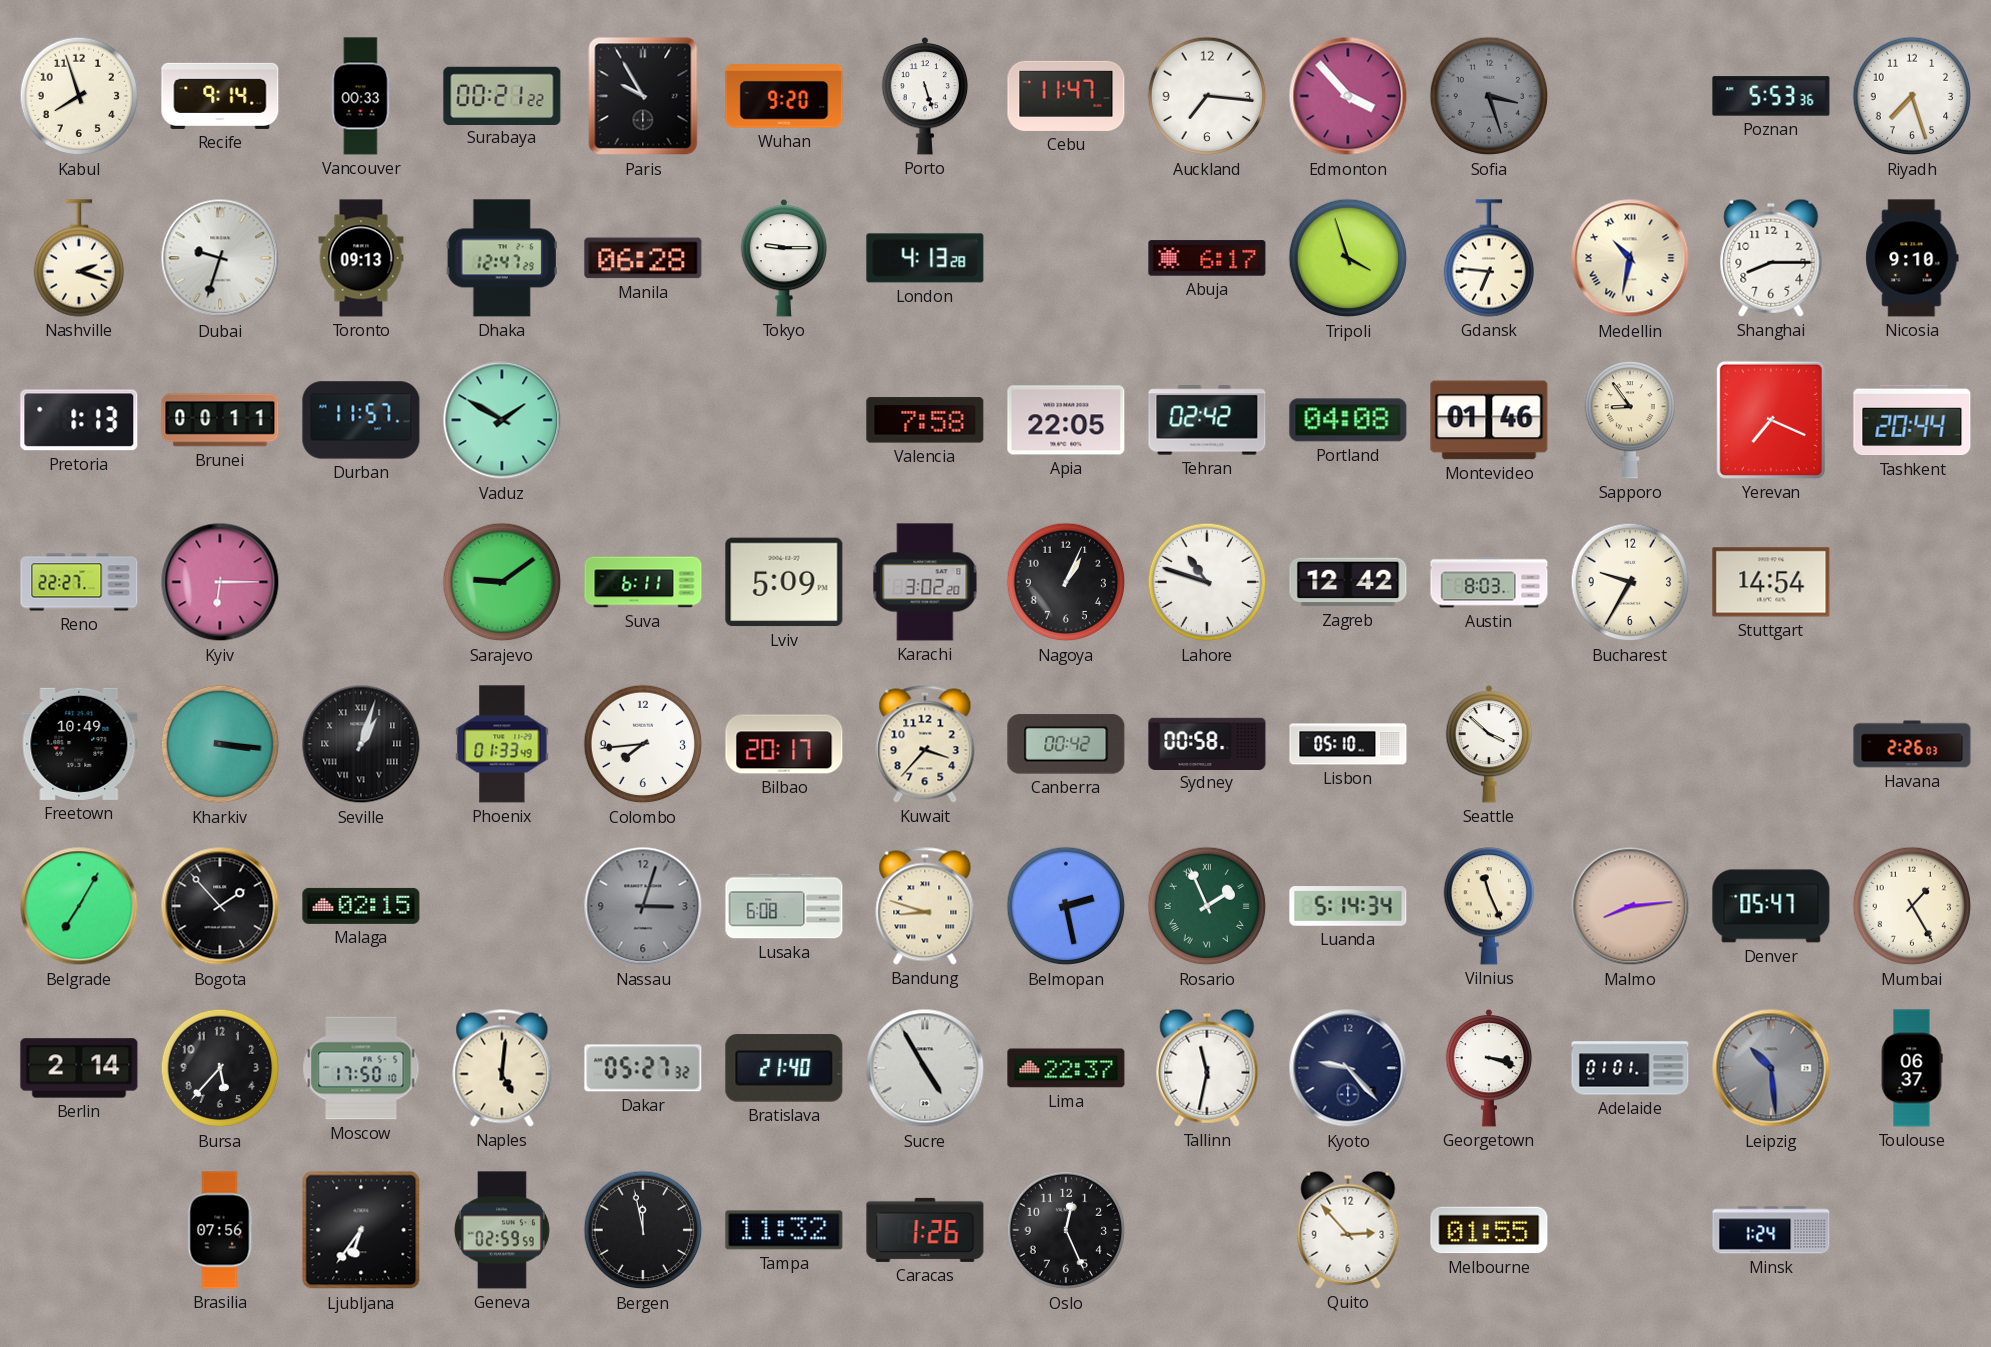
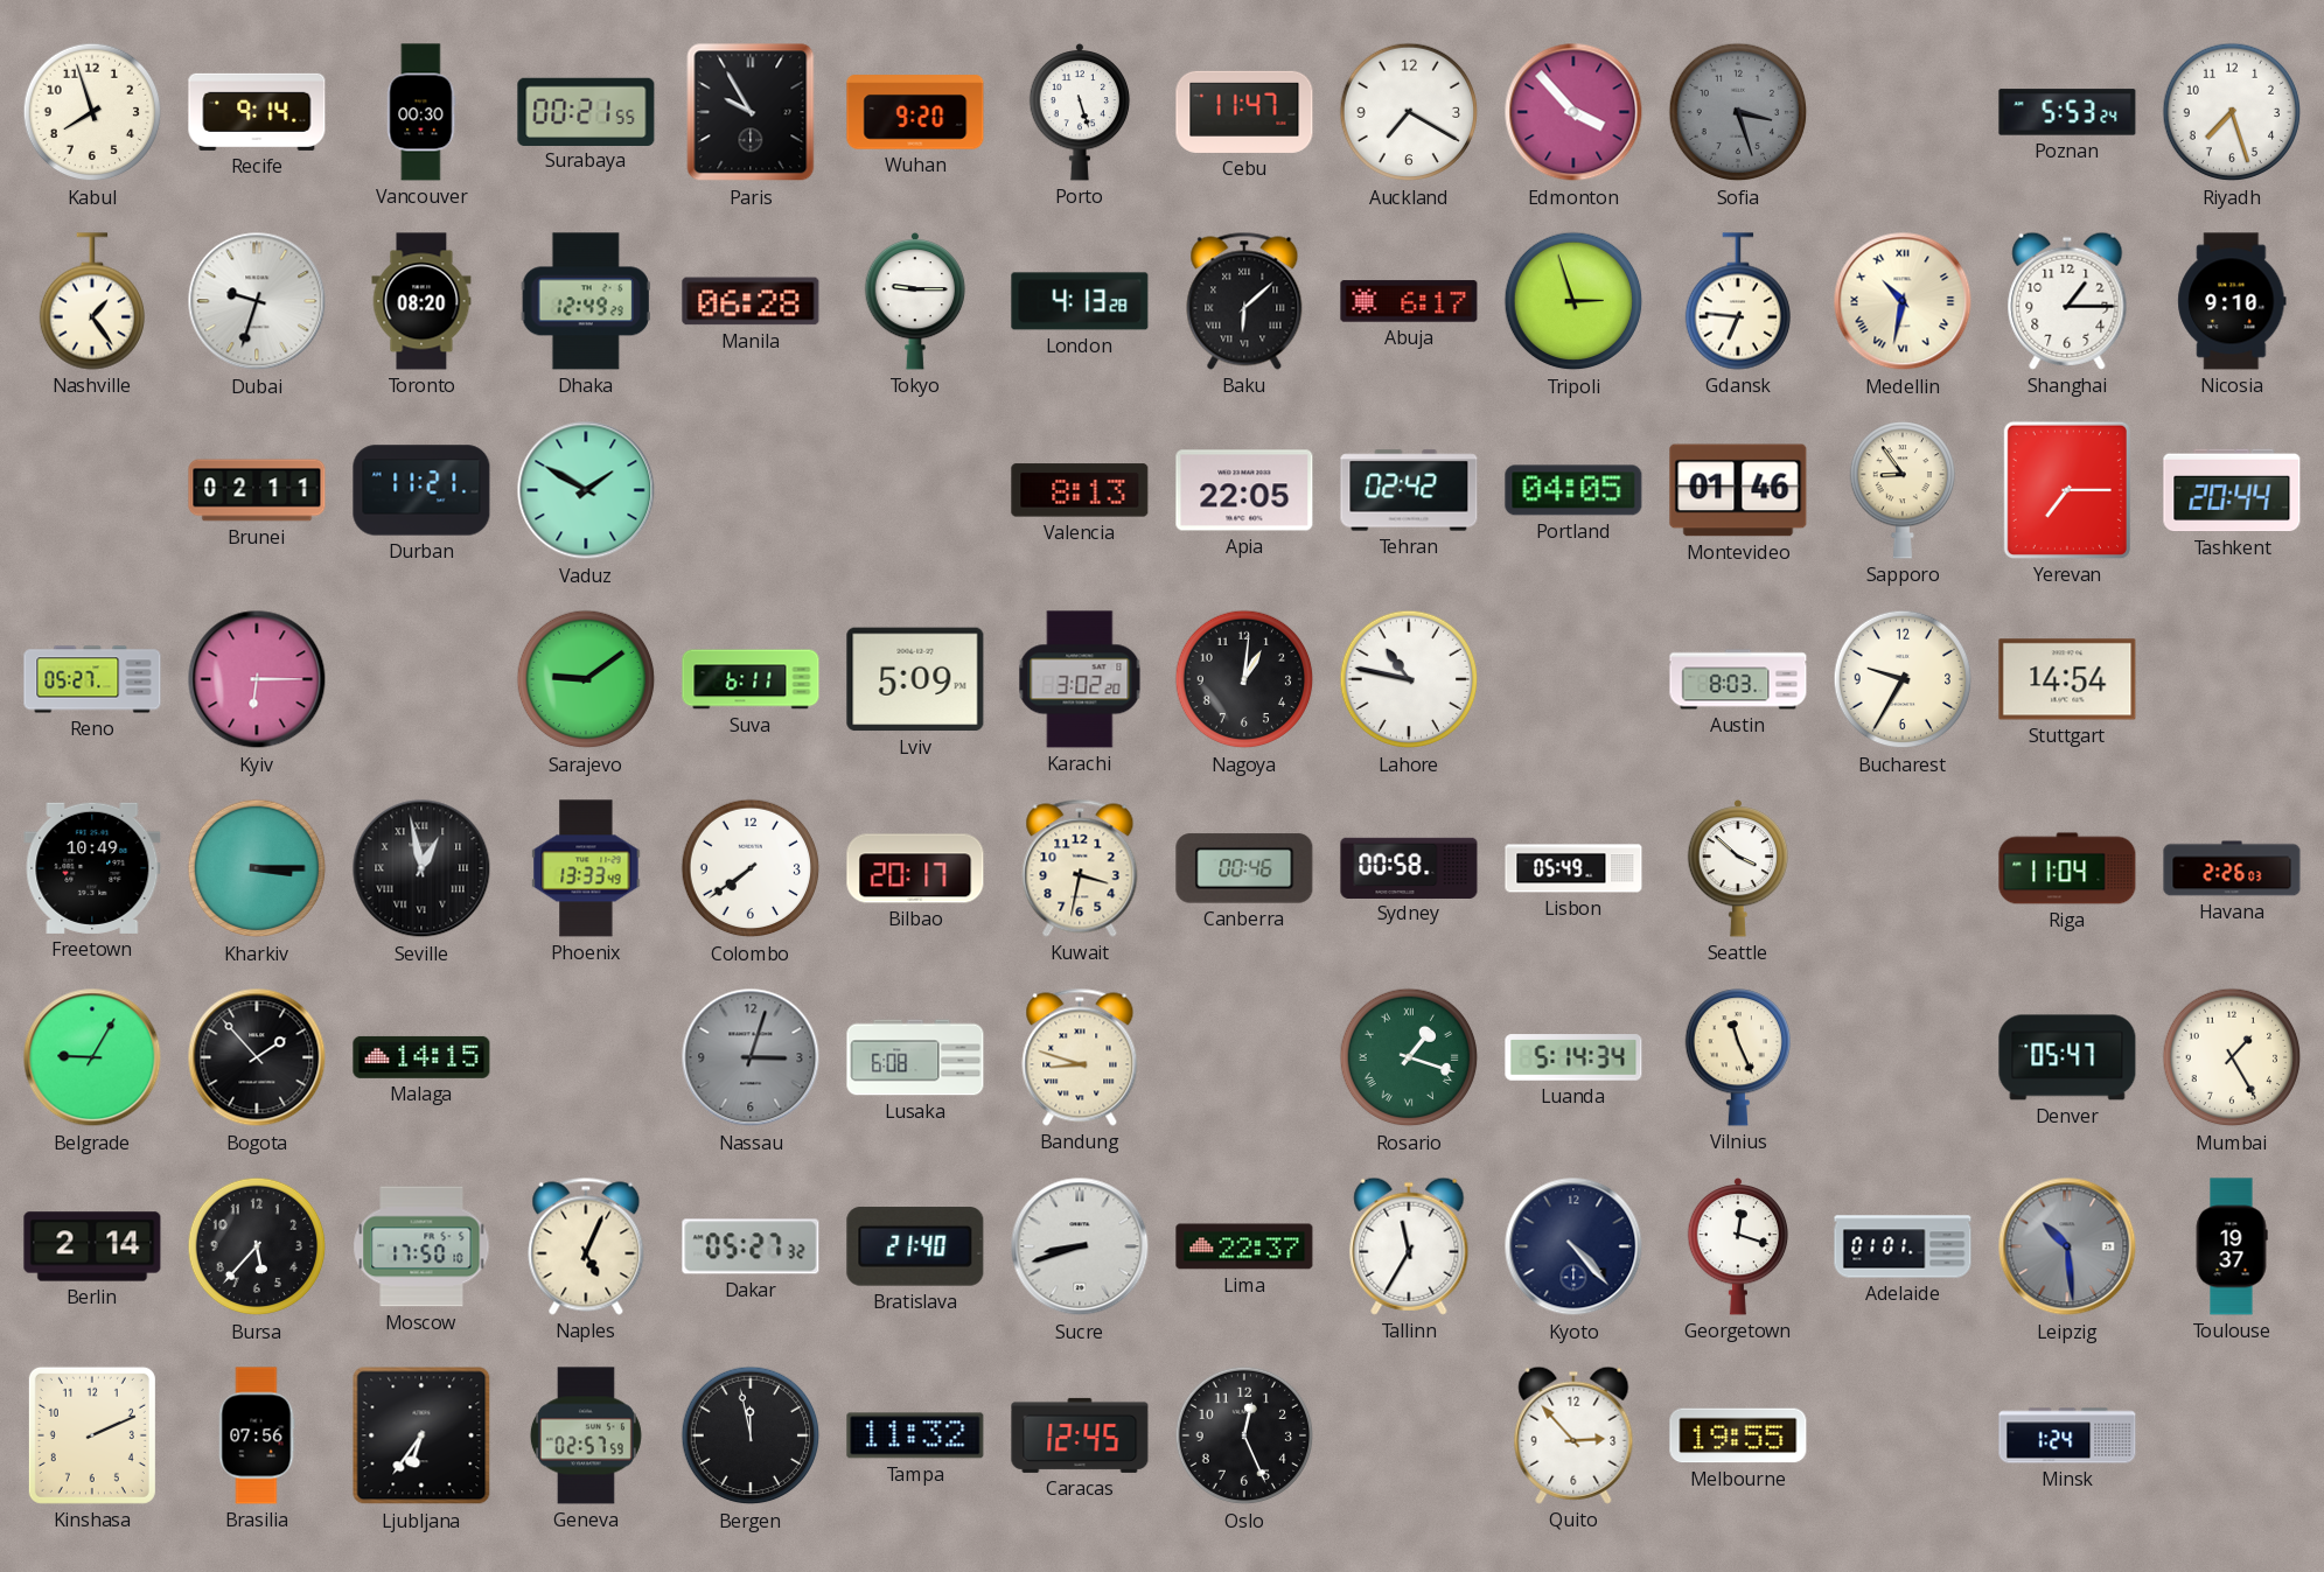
Vancouver: 00:33 -> 00:30 (421, 112)
Surabaya: 00:21:22 -> 00:21:55 (586, 111)
Auckland: 7:16 -> 7:20 (1409, 112)
Poznan: 5:53:36 -> 5:53:24 (2067, 112)
Nashville: 2:18 -> 1:24 (91, 301)
Toronto: 09:13 -> 08:20 (421, 301)
Dhaka: 12:47 -> 12:49 (586, 301)
Baku: none -> 6:08 (1244, 301)
Tripoli: 3:57 -> 2:57 (1573, 301)
Shanghai: 8:15 -> 1:15 (2067, 301)
Pretoria: 1:13 -> none (79, 420)
Brunei: 00:11 -> 02:11 (257, 490)
Durban: 11:57 -> 11:21 (421, 490)
Valencia: 7:58 -> 8:13 (1080, 490)
Portland: 04:08 -> 04:05 (1573, 490)
Yerevan: 7:19 -> 7:15 (2067, 490)
Reno: 22:27 -> 05:27 (92, 679)
Nagoya: 1:04 -> 1:01 (1244, 679)
Lahore: 10:48 -> 10:47 (1409, 679)
Zagreb: 12:42 -> none (1348, 582)
Kharkiv: 3:16 -> 3:15 (257, 868)
Seville: 1:03 -> 12:58 (421, 868)
Phoenix: 01:33 -> 13:33 (586, 868)
Colombo: 7:44 -> 7:39 (751, 868)
Kuwait: 3:37 -> 3:32 (1080, 868)
Canberra: 00:42 -> 00:46 (1244, 868)
Lisbon: 05:10 -> 05:49 (1573, 868)
Riga: none -> 11:04 (2067, 868)
Belgrade: 7:05 -> 9:05 (92, 1057)
Malaga: 02:15 -> 14:15 (421, 1057)
Belmopan: 2:28 -> none (1066, 906)
Rosario: 1:56 -> 1:18 (1409, 1057)
Malmo: 8:14 -> none (1630, 906)
Naples: 5:01 -> 5:04 (586, 1246)
Sucre: 4:55 -> 8:42 (1080, 1246)
Tallinn: 11:32 -> 11:35 (1409, 1246)
Kyoto: 9:23 -> 4:23 (1573, 1246)
Georgetown: 3:18 -> 12:18 (1738, 1246)
Toulouse: 06:37 -> 19:37 (2232, 1246)
Kinshasa: none -> 2:11 (92, 1435)
Geneva: 02:59 -> 02:57 (586, 1435)
Caracas: 1:26 -> 12:45 (1080, 1435)
Melbourne: 01:55 -> 19:55 (1738, 1435)
